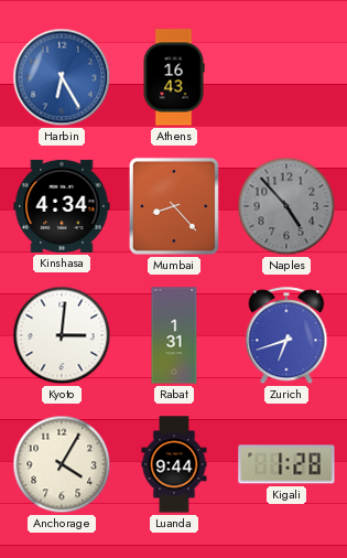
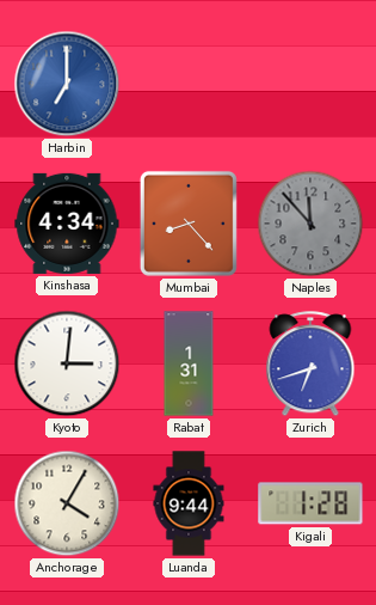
Harbin: 6:25 -> 7:00 (67, 84)
Athens: 16:43 -> none (174, 77)
Naples: 4:53 -> 11:53 (310, 224)
